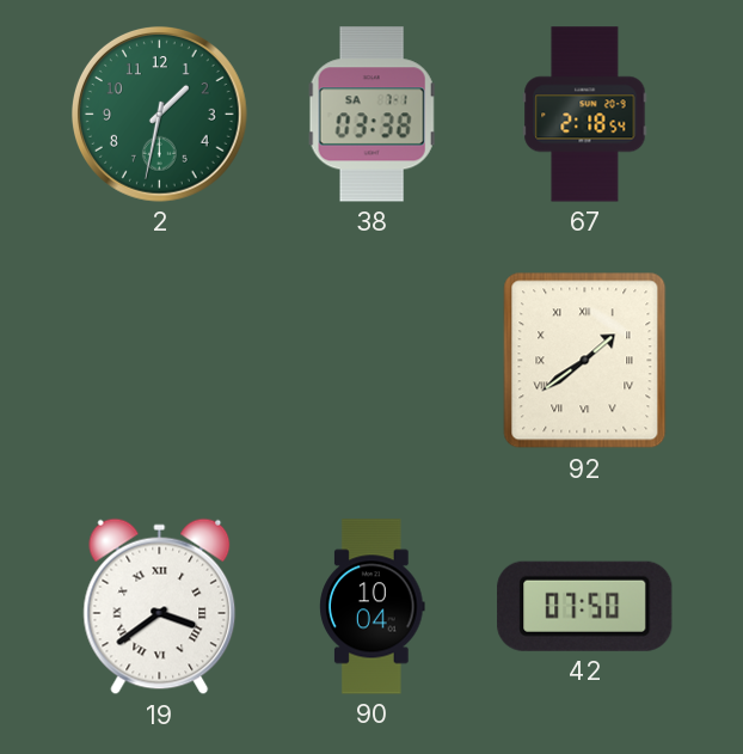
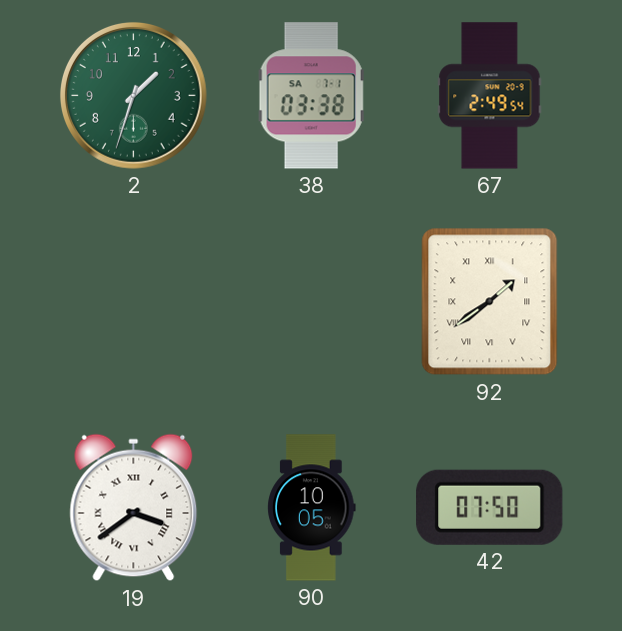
2: 1:32 -> 1:33 (134, 95)
67: 2:18 -> 2:49 (490, 96)
90: 10:04 -> 10:05 (312, 508)
